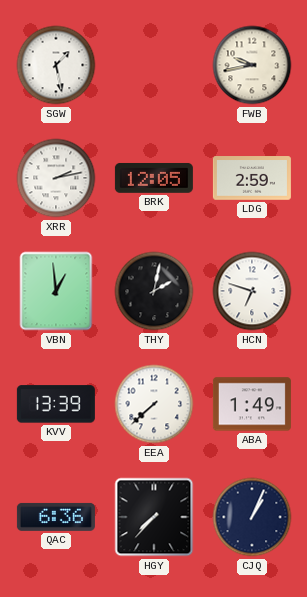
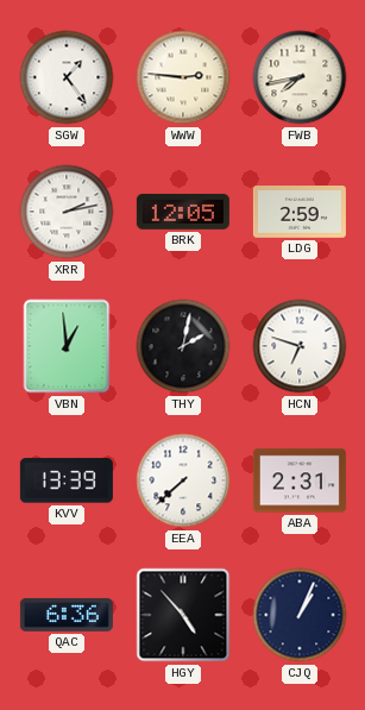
SGW: 1:28 -> 1:24 (67, 77)
WWW: none -> 2:46 (183, 77)
FWB: 9:43 -> 7:43 (300, 77)
ABA: 1:49 -> 2:31 (300, 480)
HGY: 7:37 -> 4:53 (183, 615)
